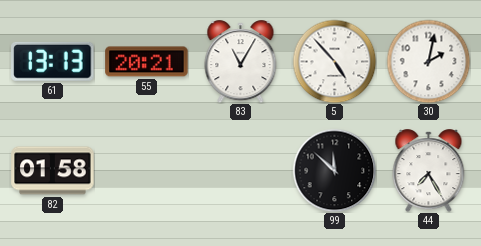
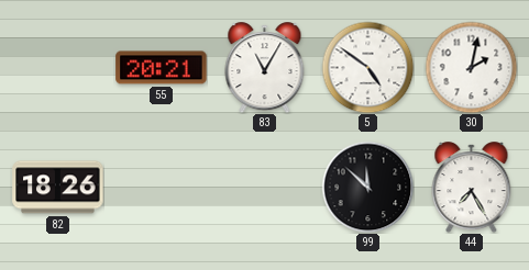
61: 13:13 -> none (53, 61)
5: 4:53 -> 4:51 (367, 67)
82: 01:58 -> 18:26 (58, 188)
